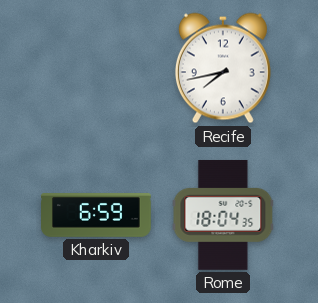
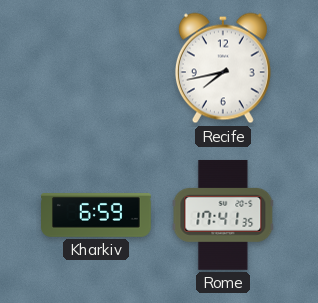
Rome: 18:04 -> 17:41 (223, 215)
